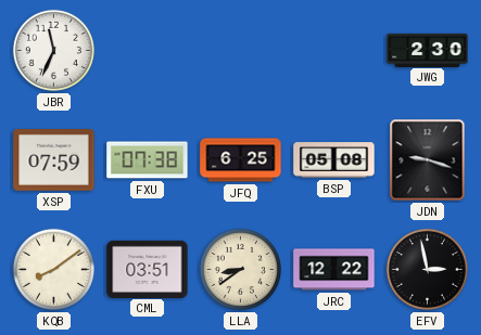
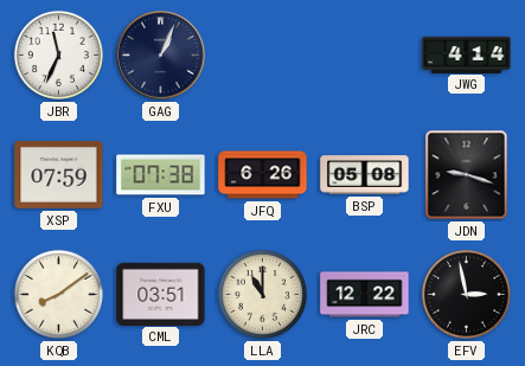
GAG: none -> 1:04 (161, 56)
JWG: 2:30 -> 4:14 (467, 54)
JFQ: 6:25 -> 6:26 (263, 175)
LLA: 8:39 -> 11:00 (262, 294)
